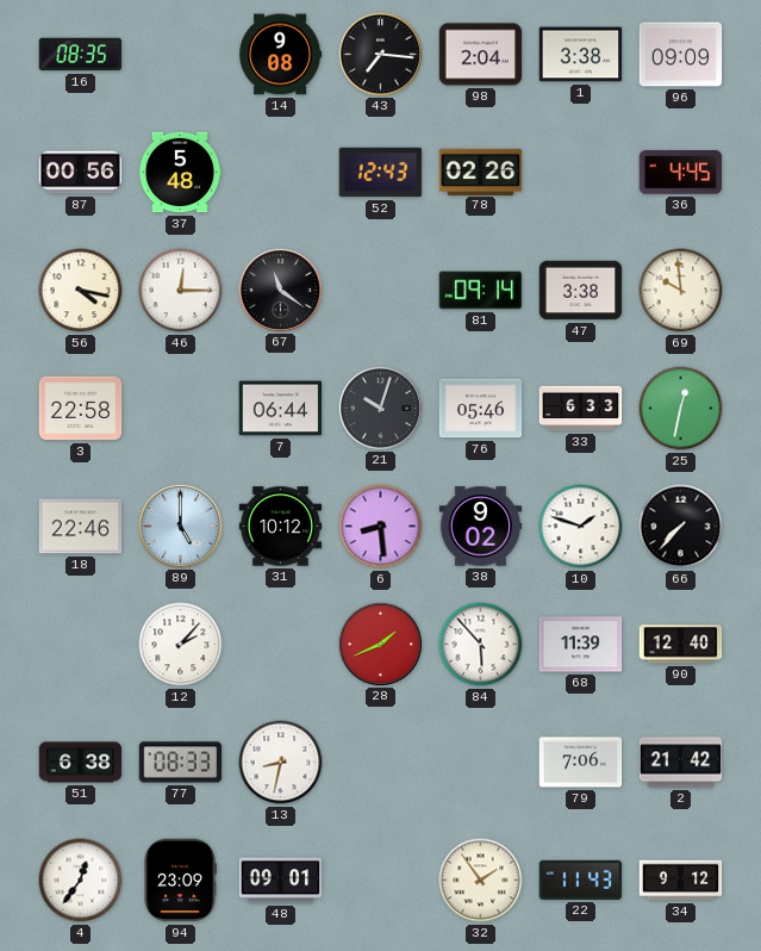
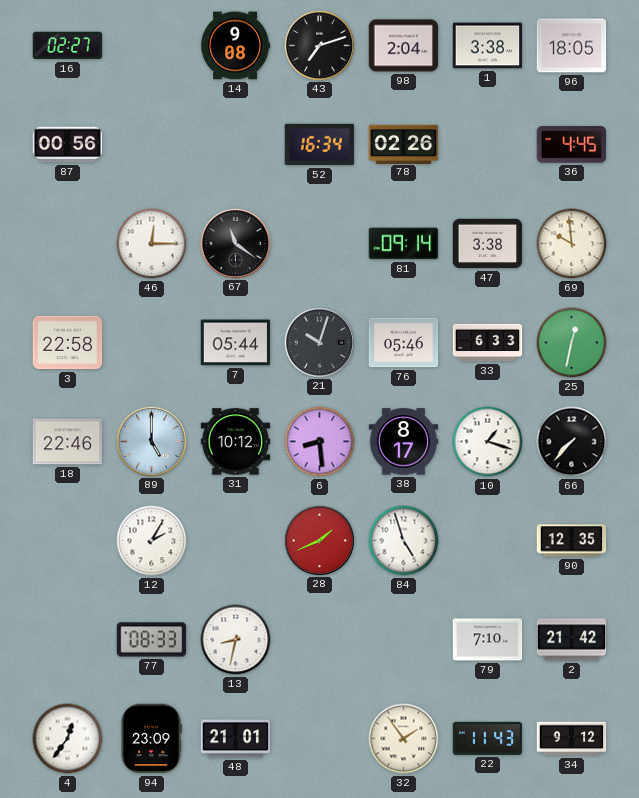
16: 08:35 -> 02:27 (68, 46)
43: 7:16 -> 7:12 (319, 45)
96: 09:09 -> 18:05 (572, 46)
37: 5:48 -> none (180, 173)
52: 12:43 -> 16:34 (320, 145)
56: 4:17 -> none (81, 291)
7: 06:44 -> 05:44 (236, 343)
38: 9:02 -> 8:17 (404, 442)
10: 1:48 -> 1:18 (488, 442)
12: 2:07 -> 2:05 (152, 541)
84: 5:53 -> 4:57 (404, 541)
68: 11:39 -> none (581, 645)
90: 12:40 -> 12:35 (572, 541)
51: 6:38 -> none (81, 763)
79: 7:06 -> 7:10 (488, 640)
48: 09:01 -> 21:01 (236, 739)
